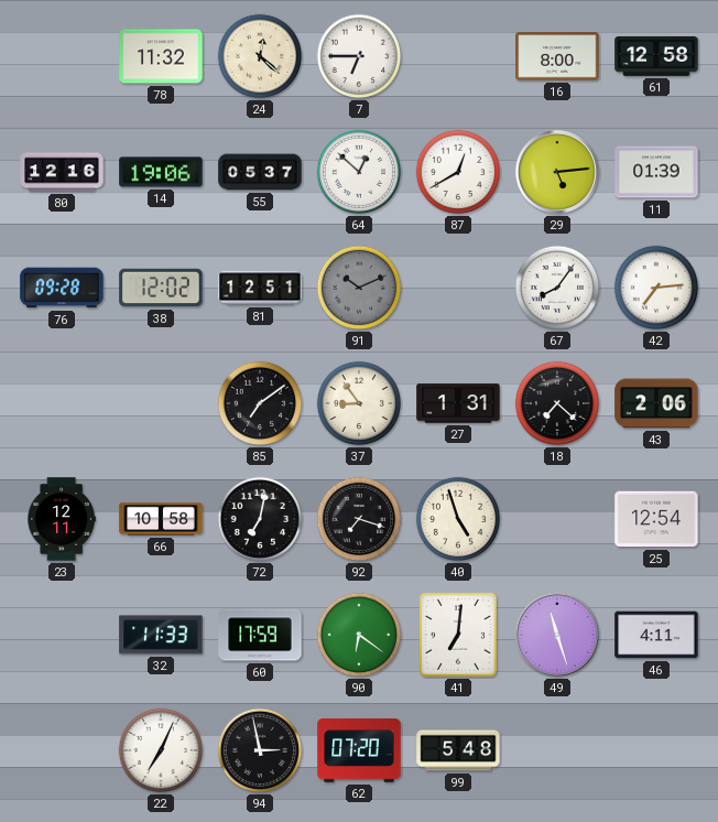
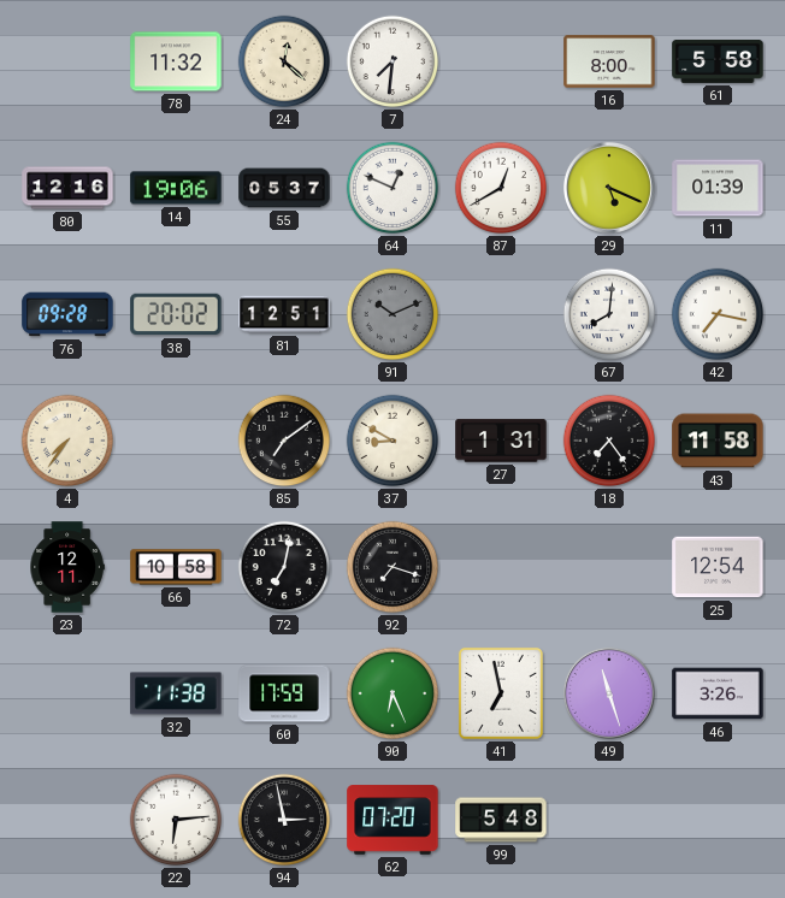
7: 6:45 -> 7:31 (392, 61)
61: 12:58 -> 5:58 (718, 61)
64: 12:52 -> 12:49 (392, 188)
29: 5:14 -> 5:19 (609, 188)
38: 12:02 -> 20:02 (176, 314)
67: 8:06 -> 8:01 (609, 314)
42: 7:14 -> 7:17 (718, 314)
4: none -> 7:36 (67, 441)
37: 8:54 -> 8:50 (392, 441)
18: 7:22 -> 7:24 (609, 441)
43: 2:06 -> 11:58 (718, 441)
40: 4:57 -> none (458, 519)
32: 11:33 -> 11:38 (176, 693)
90: 6:21 -> 6:26 (392, 693)
41: 7:01 -> 6:58 (501, 693)
46: 4:11 -> 3:26 (718, 693)
22: 7:04 -> 6:14 (176, 820)
